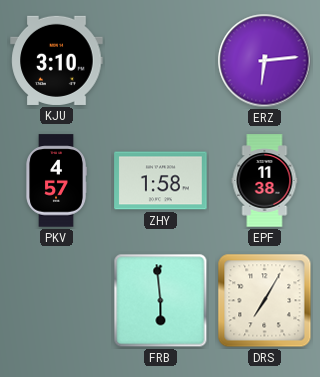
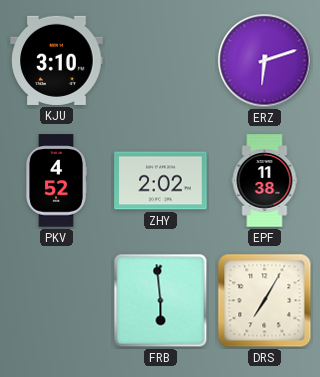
ERZ: 6:14 -> 6:12 (265, 61)
PKV: 4:57 -> 4:52 (56, 181)
ZHY: 1:58 -> 2:02 (161, 181)
